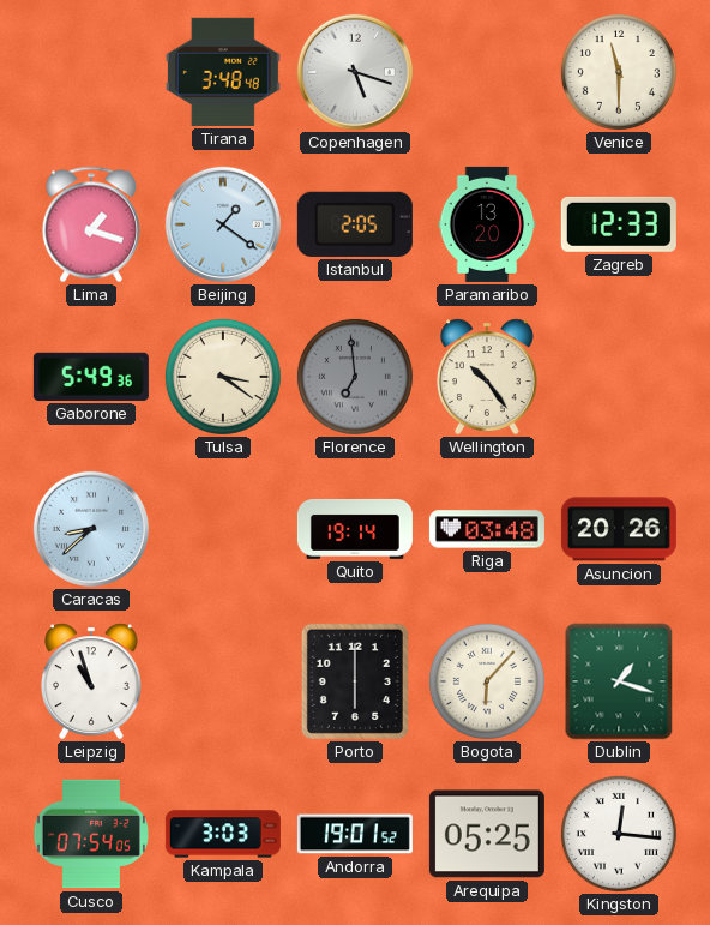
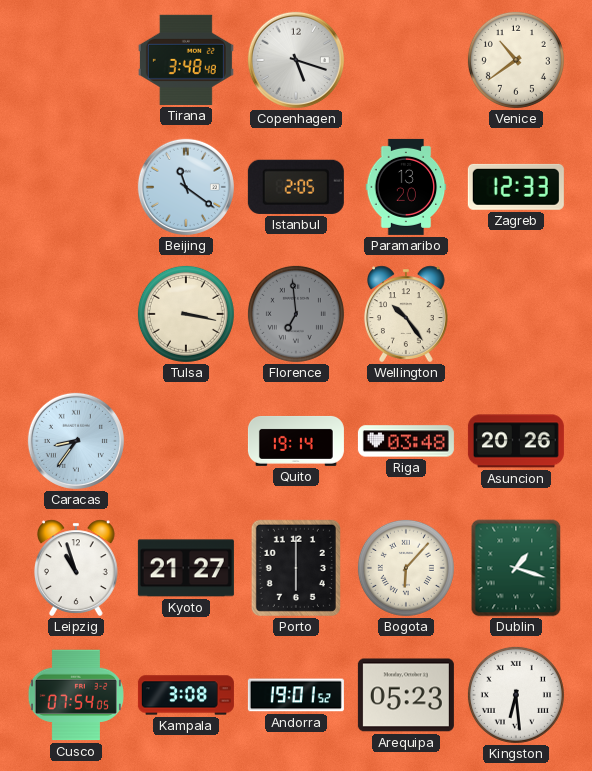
Venice: 11:30 -> 10:39 (516, 60)
Lima: 1:18 -> none (91, 224)
Beijing: 1:21 -> 11:21 (186, 187)
Gaborone: 5:49 -> none (91, 377)
Tulsa: 3:21 -> 3:17 (186, 314)
Caracas: 8:38 -> 8:36 (76, 441)
Kyoto: none -> 21:27 (186, 568)
Kampala: 3:03 -> 3:08 (186, 695)
Arequipa: 05:25 -> 05:23 (406, 695)
Kingston: 12:16 -> 6:29 (516, 695)
